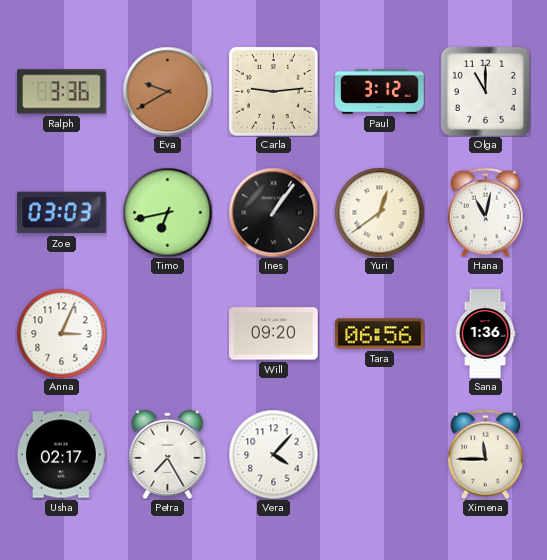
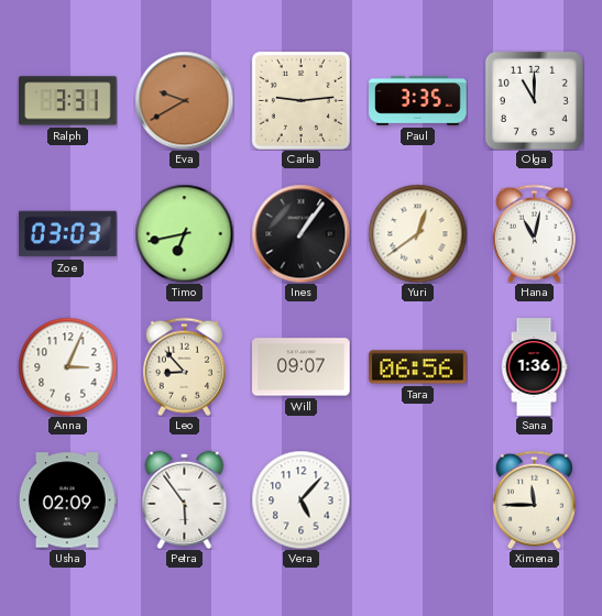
Ralph: 3:36 -> 3:31 (68, 101)
Paul: 3:12 -> 3:35 (418, 100)
Leo: none -> 8:53 (184, 366)
Will: 09:20 -> 09:07 (302, 367)
Usha: 02:17 -> 02:09 (68, 501)
Petra: 7:25 -> 5:54 (185, 499)
Vera: 4:07 -> 5:07 (300, 499)
